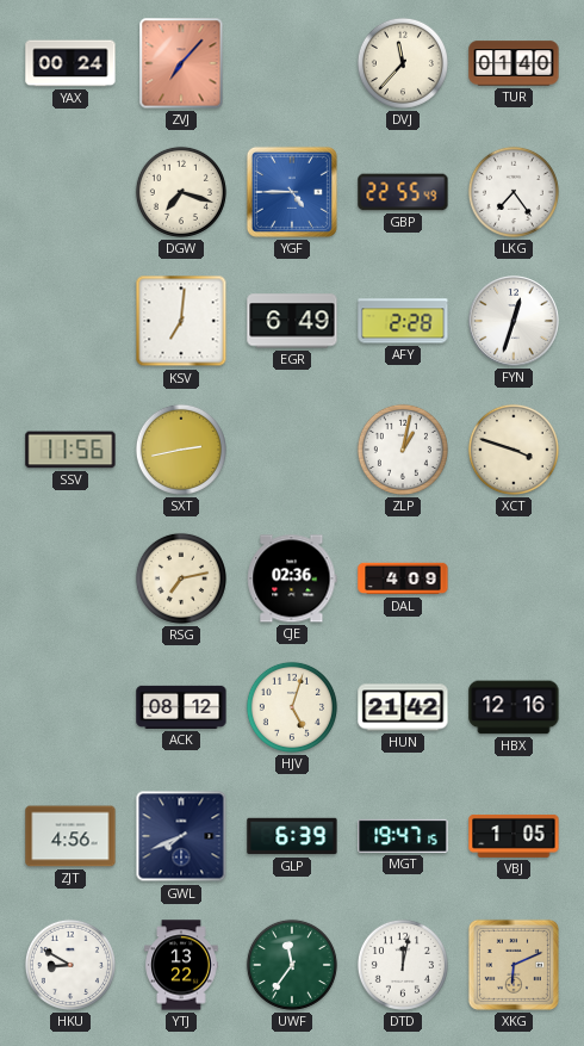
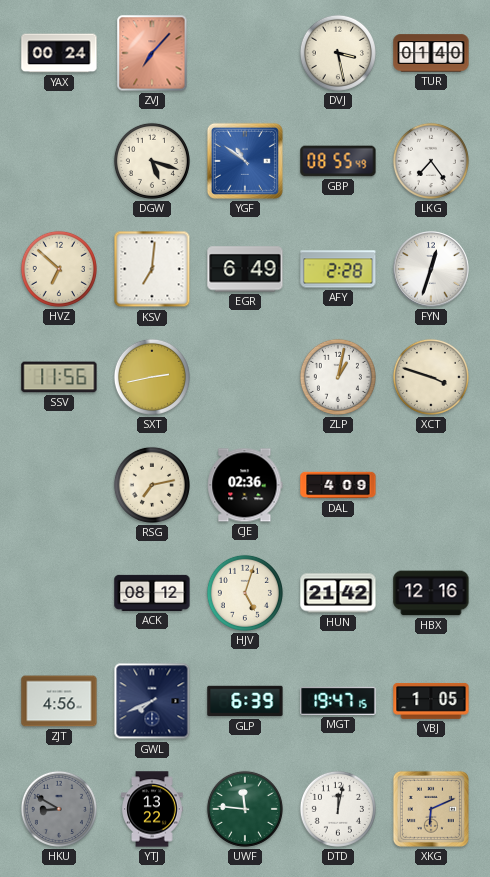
DVJ: 11:37 -> 3:28 (338, 53)
DGW: 7:18 -> 5:18 (152, 161)
YGF: 4:45 -> 10:51 (245, 161)
GBP: 22:55 -> 08:55 (338, 161)
HVZ: none -> 6:52 (59, 269)
HKU dial: white -> grey (59, 809)
UWF: 11:36 -> 11:46 (245, 809)
